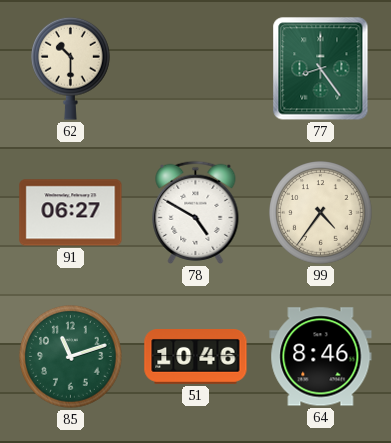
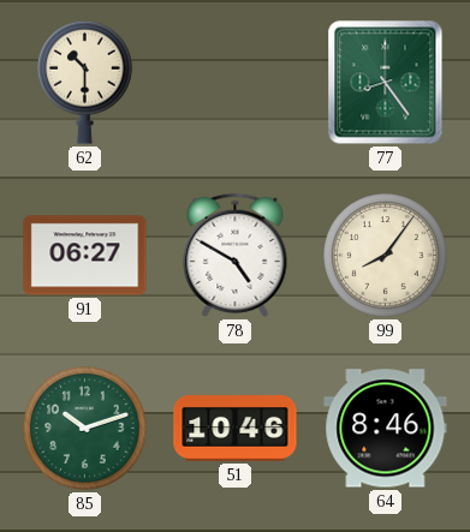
99: 4:36 -> 8:06 (386, 256)
85: 11:12 -> 10:12 (85, 429)
